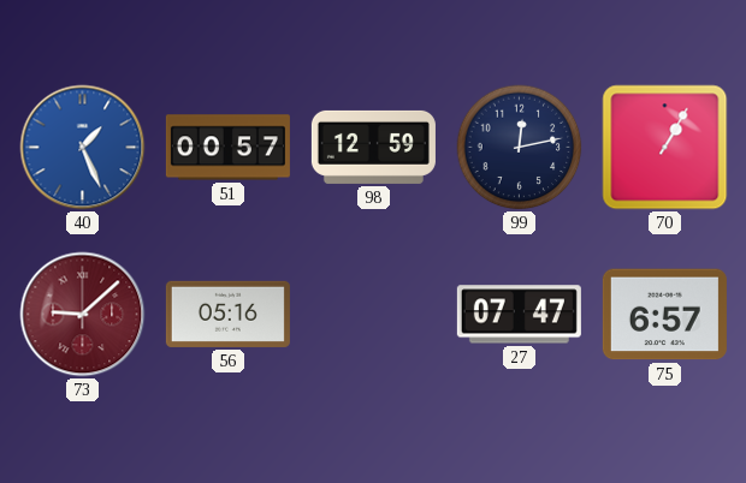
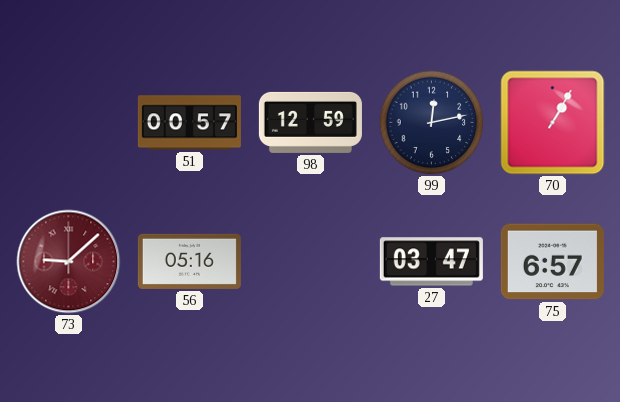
40: 1:26 -> none (83, 148)
27: 07:47 -> 03:47 (431, 262)
